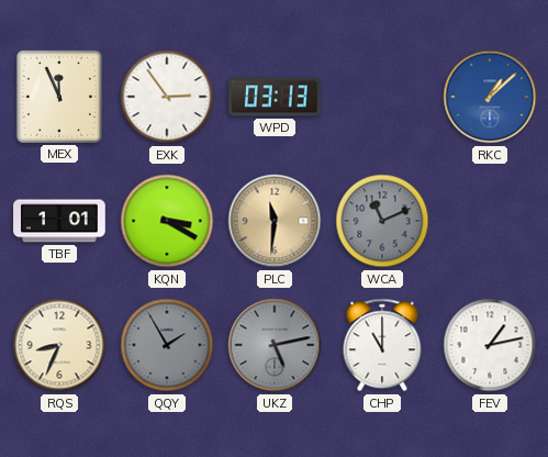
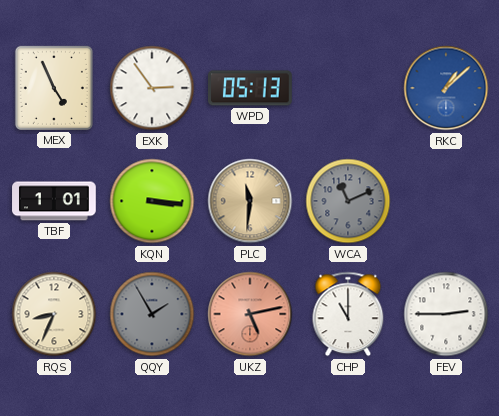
MEX: 11:56 -> 4:56 (54, 88)
WPD: 03:13 -> 05:13 (250, 88)
KQN: 3:20 -> 3:16 (152, 201)
UKZ dial: grey -> salmon (250, 314)
FEV: 1:13 -> 2:45 (446, 314)
